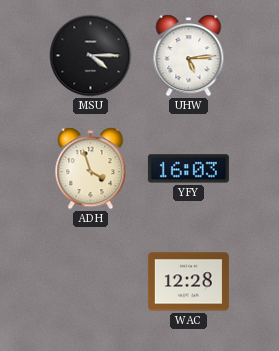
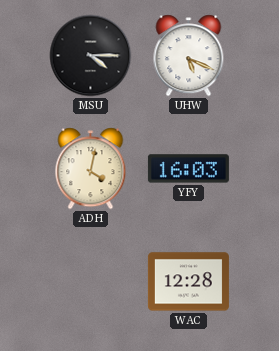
UHW: 5:14 -> 5:19 (189, 56)
ADH: 3:57 -> 4:02 (91, 169)
